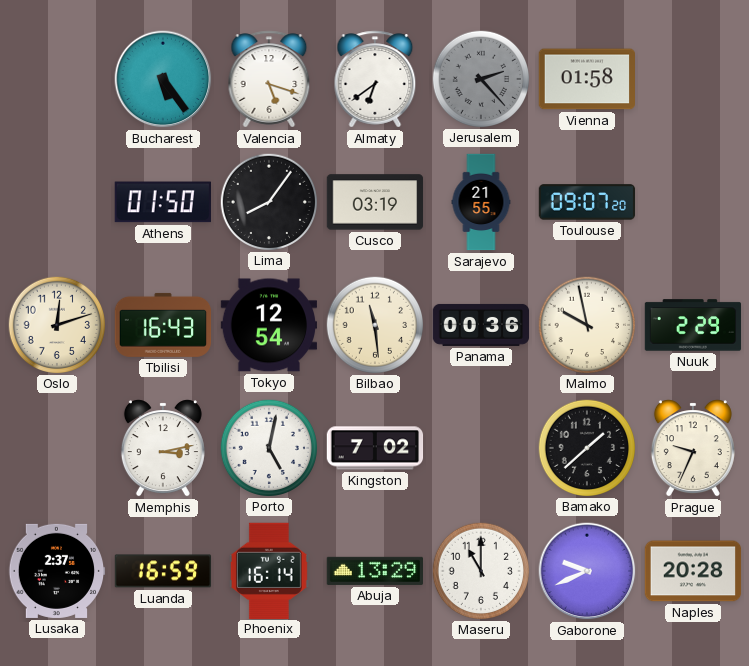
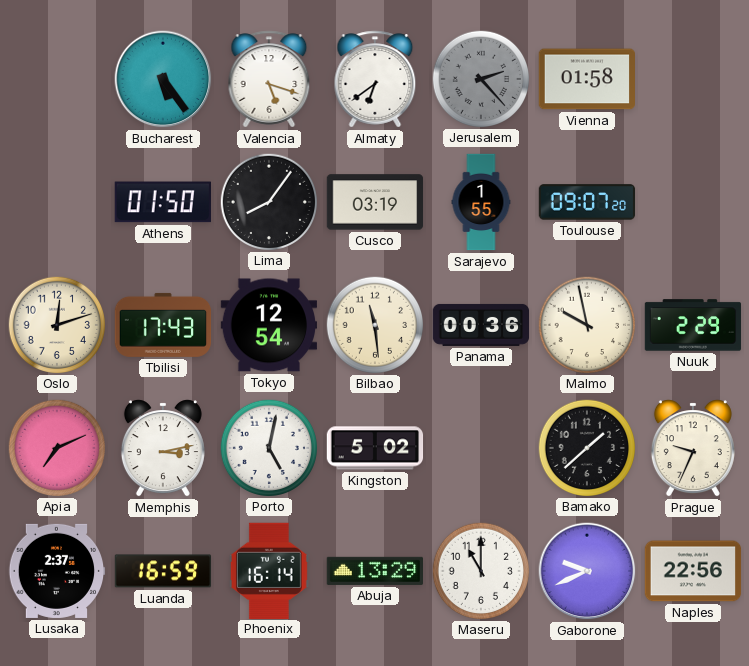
Sarajevo: 21:55 -> 1:55 (481, 202)
Tbilisi: 16:43 -> 17:43 (163, 325)
Apia: none -> 7:11 (56, 447)
Kingston: 7:02 -> 5:02 (375, 448)
Naples: 20:28 -> 22:56 (693, 571)
